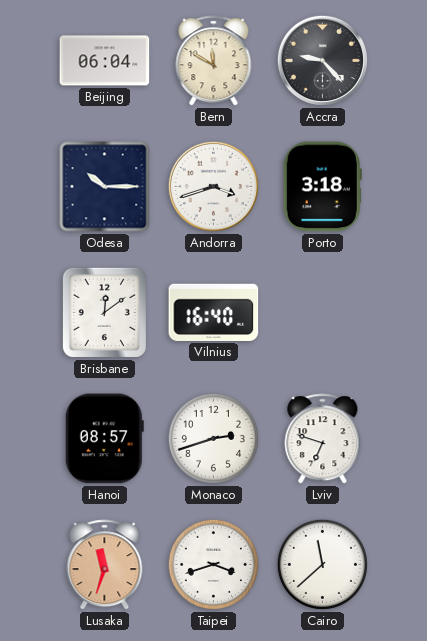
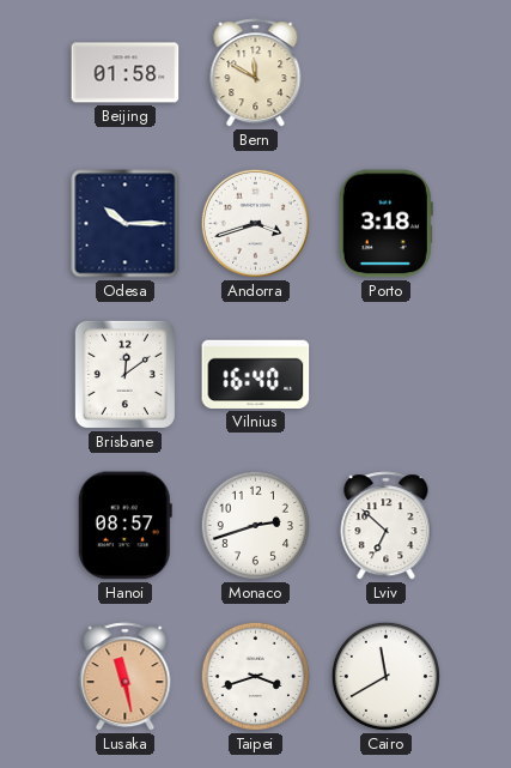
Beijing: 06:04 -> 01:58 (126, 73)
Accra: 9:23 -> none (322, 60)
Lviv: 6:48 -> 6:52 (387, 526)
Lusaka: 11:33 -> 11:28 (126, 677)
Cairo: 11:38 -> 11:40 (385, 676)
